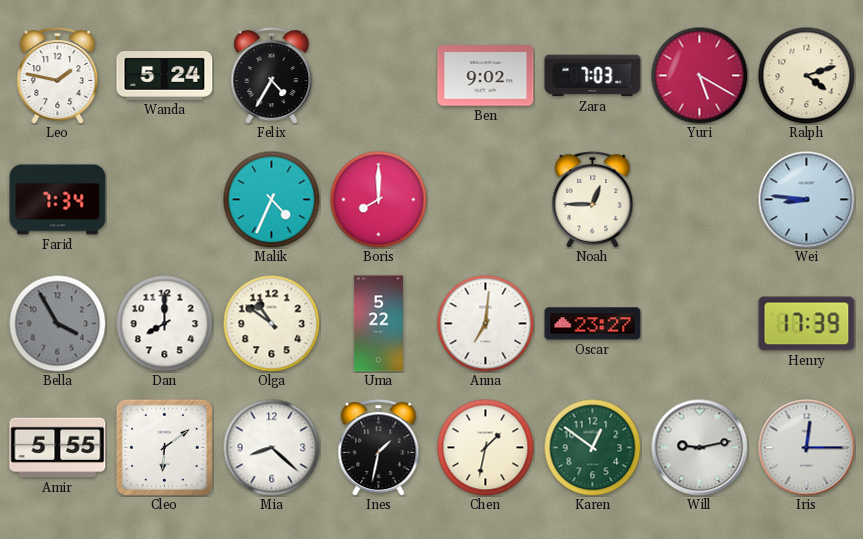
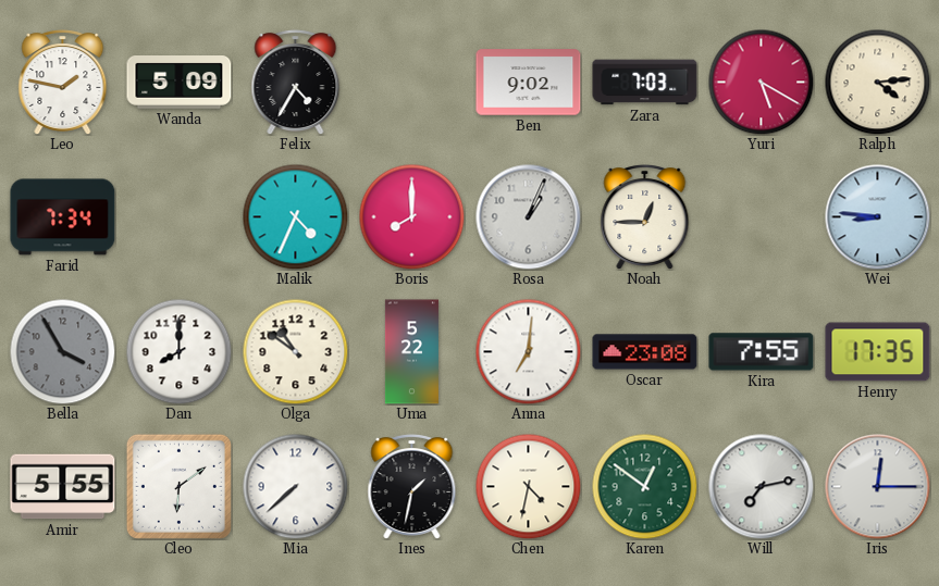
Wanda: 5:24 -> 5:09 (180, 83)
Ralph: 4:12 -> 4:14 (877, 82)
Rosa: none -> 1:04 (529, 217)
Oscar: 23:27 -> 23:08 (645, 352)
Kira: none -> 7:55 (762, 352)
Henry: 17:39 -> 17:35 (878, 352)
Mia: 8:22 -> 7:38 (295, 486)
Chen: 1:32 -> 4:32 (528, 486)
Will: 9:13 -> 7:13 (762, 487)
